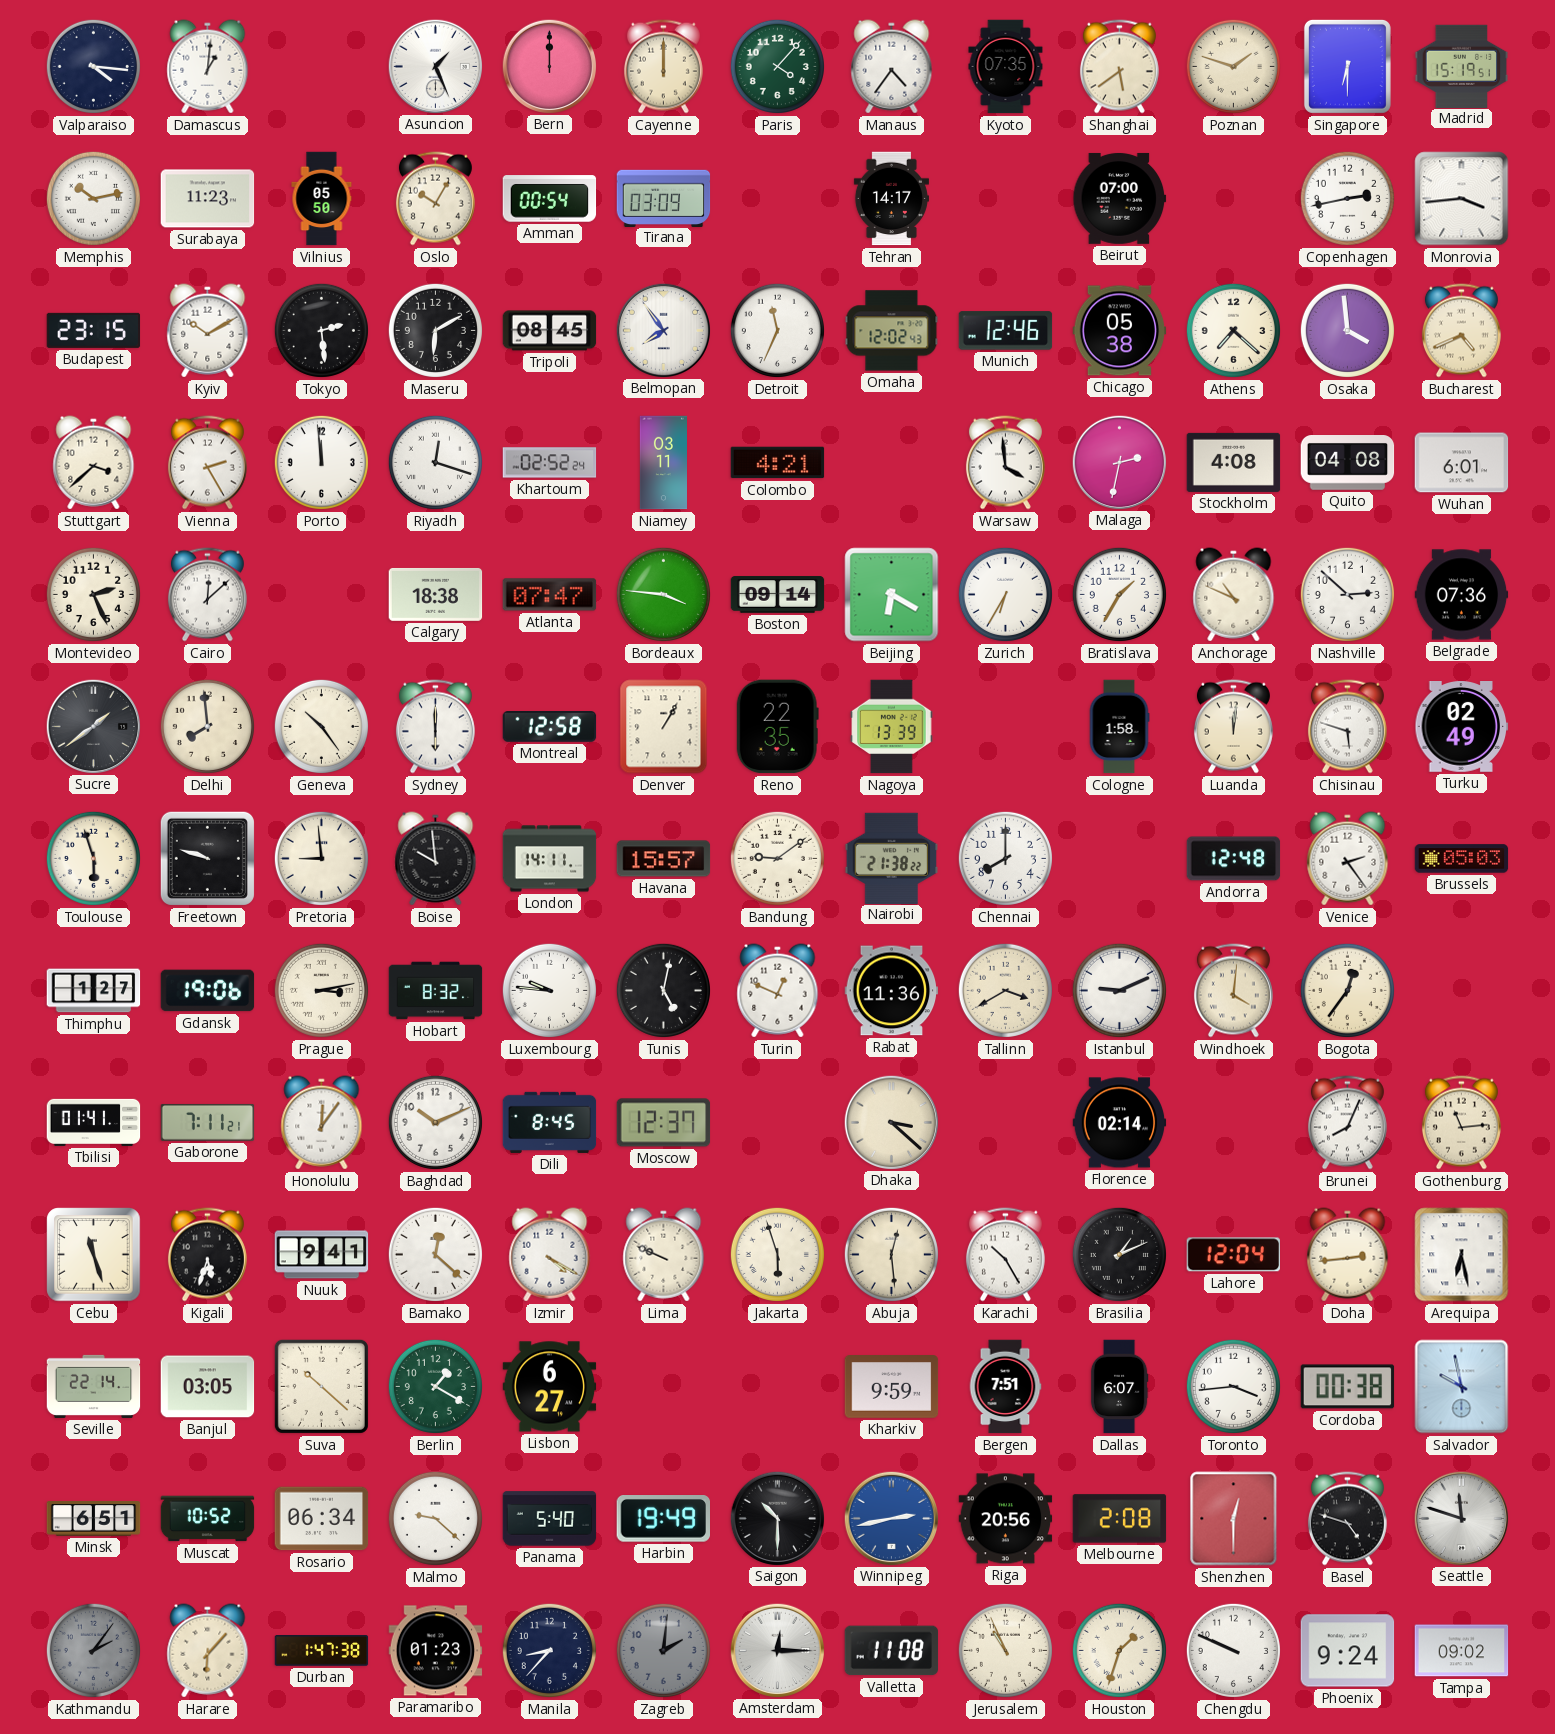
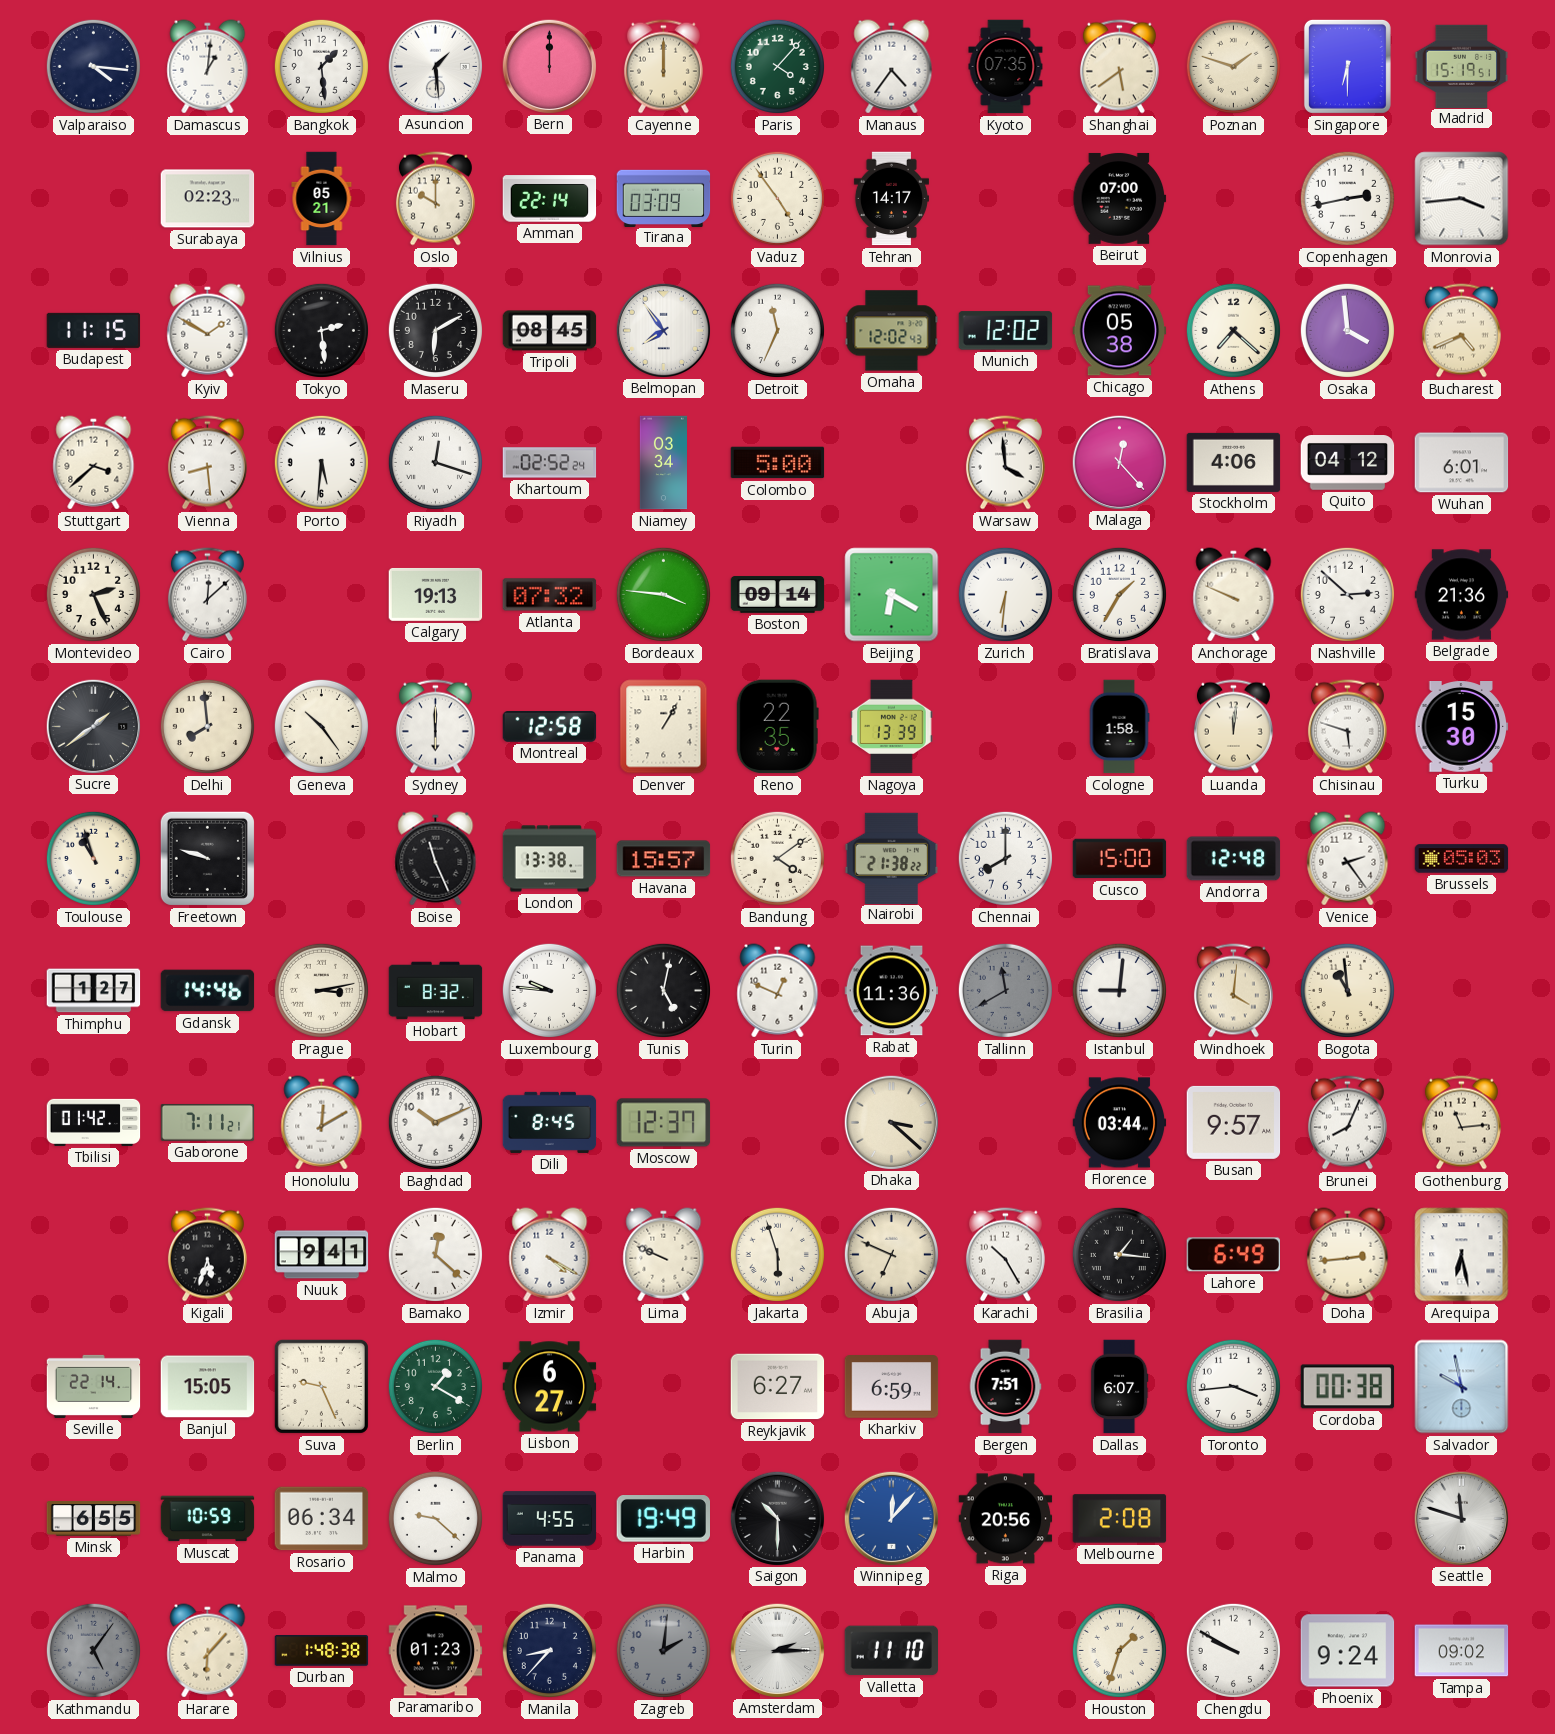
Bangkok: none -> 1:29 (321, 66)
Asuncion: 1:26 -> 1:29 (435, 66)
Memphis: 10:13 -> none (93, 198)
Surabaya: 11:23 -> 02:23 (208, 199)
Vilnius: 05:50 -> 05:21 (322, 199)
Oslo: 10:05 -> 10:00 (435, 199)
Amman: 00:54 -> 22:14 (550, 199)
Vaduz: none -> 4:54 (777, 198)
Budapest: 23:15 -> 11:15 (94, 330)
Kyiv: 10:10 -> 1:50 (208, 331)
Munich: 12:46 -> 12:02 (1006, 331)
Vienna: 2:25 -> 8:29 (207, 463)
Porto: 11:59 -> 5:31 (321, 462)
Niamey: 03:11 -> 03:34 (663, 463)
Colombo: 4:21 -> 5:00 (778, 463)
Malaga: 2:32 -> 12:23 (1119, 462)
Stockholm: 4:08 -> 4:06 (1234, 462)
Quito: 04:08 -> 04:12 (1348, 463)
Calgary: 18:38 -> 19:13 (436, 594)
Atlanta: 07:47 -> 07:32 (550, 595)
Zurich: 6:35 -> 6:31 (1005, 594)
Anchorage: 10:49 -> 9:49 (1234, 595)
Belgrade: 07:36 -> 21:36 (1462, 595)
Turku: 02:49 -> 15:30 (1462, 727)
Toulouse: 5:57 -> 10:57 (93, 858)
Pretoria: 8:59 -> none (321, 858)
Boise: 9:59 -> 11:26 (436, 859)
London: 14:11 -> 13:38 (550, 859)
Bandung: 9:09 -> 4:09 (777, 858)
Cusco: none -> 15:00 (1120, 859)
Gdansk: 19:06 -> 14:46 (208, 991)
Tallinn: 3:40 -> 11:40 (1005, 990)
Tallinn dial: cream -> grey (1005, 990)
Istanbul: 9:11 -> 9:01 (1119, 990)
Bogota: 12:36 -> 10:59 (1347, 990)
Tbilisi: 01:41 -> 01:42 (94, 1122)
Honolulu: 12:06 -> 12:10 (322, 1123)
Florence: 02:14 -> 03:44 (1120, 1123)
Busan: none -> 9:57 (1234, 1122)
Cebu: 11:27 -> none (94, 1255)
Abuja: 12:29 -> 6:49 (891, 1254)
Brasilia: 1:11 -> 1:16 (1119, 1254)
Lahore: 12:04 -> 6:49 (1233, 1255)
Banjul: 03:05 -> 15:05 (208, 1387)
Suva: 10:22 -> 9:26 (321, 1386)
Reykjavik: none -> 6:27 (778, 1387)
Kharkiv: 9:59 -> 6:59 (892, 1387)
Minsk: 6:51 -> 6:55 (94, 1519)
Muscat: 10:52 -> 10:59 (208, 1519)
Panama: 5:40 -> 4:55 (550, 1519)
Winnipeg: 2:43 -> 12:07 (891, 1518)
Shenzhen: 12:30 -> none (1234, 1519)
Basel: 4:48 -> none (1347, 1519)
Kathmandu: 2:06 -> 5:06 (93, 1650)
Durban: 1:47 -> 1:48 (322, 1651)
Amsterdam: 12:15 -> 2:15 (777, 1650)
Valletta: 11:08 -> 11:10 (892, 1651)
Jerusalem: 10:56 -> none (1005, 1650)
Chengdu: 9:49 -> 9:50 (1233, 1650)
